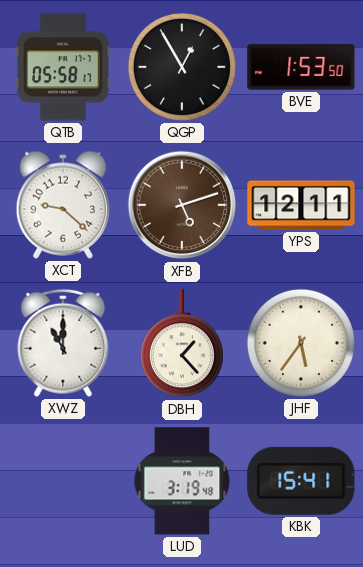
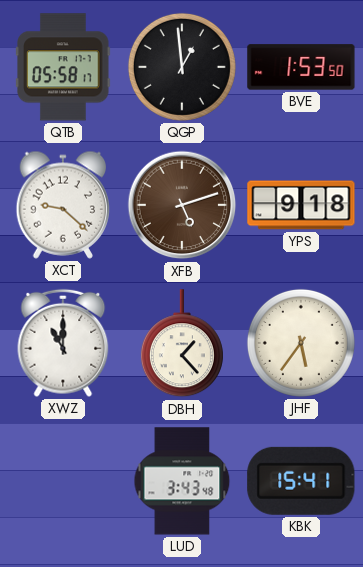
QGP: 12:55 -> 12:59 (182, 67)
YPS: 12:11 -> 9:18 (301, 205)
LUD: 3:19 -> 3:43 (182, 481)
